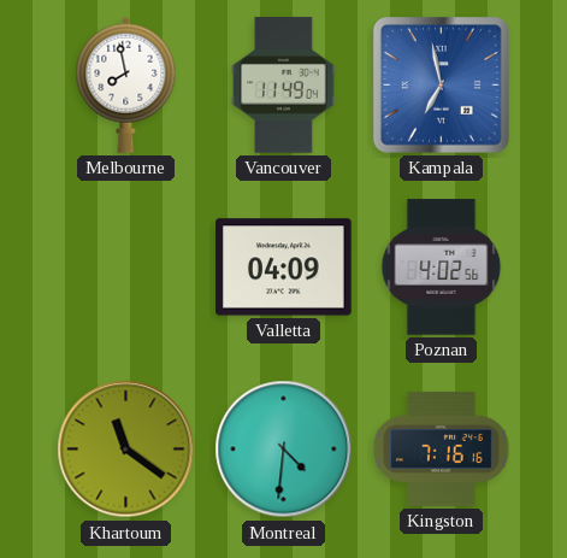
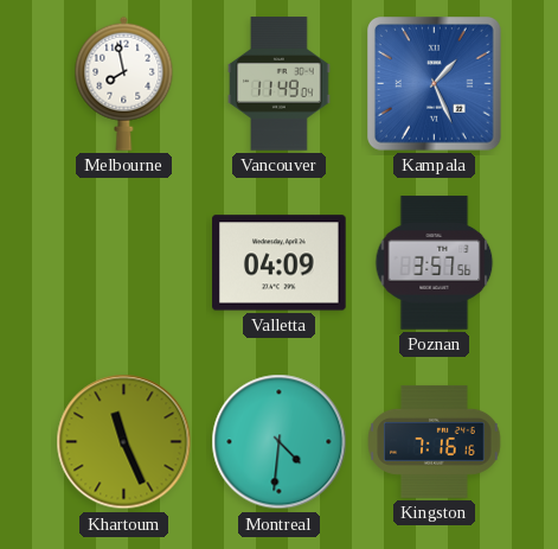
Kampala: 6:58 -> 1:26 (435, 84)
Poznan: 4:02 -> 3:57 (435, 263)
Khartoum: 11:21 -> 11:26 (124, 442)
